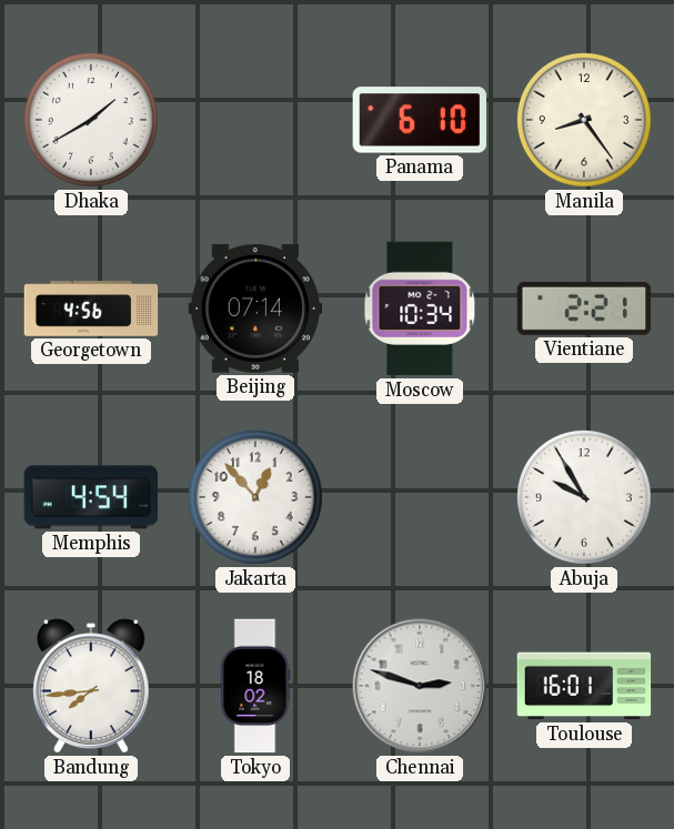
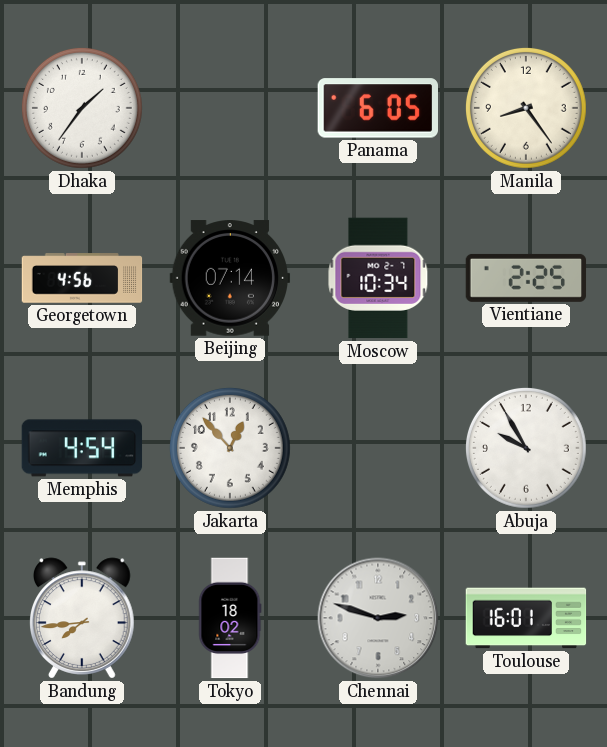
Dhaka: 1:40 -> 1:36 (82, 108)
Panama: 6:10 -> 6:05 (377, 108)
Vientiane: 2:21 -> 2:25 (526, 278)
